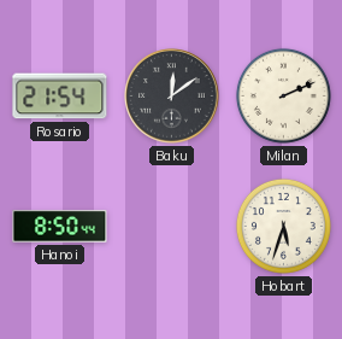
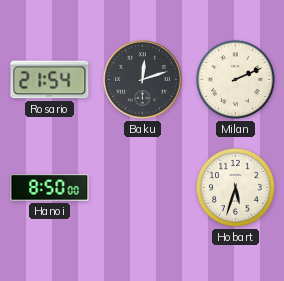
Baku: 12:09 -> 12:12 (143, 80)
Hanoi: 8:50:44 -> 8:50:00 (50, 188)
